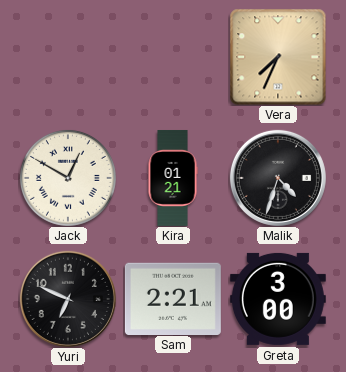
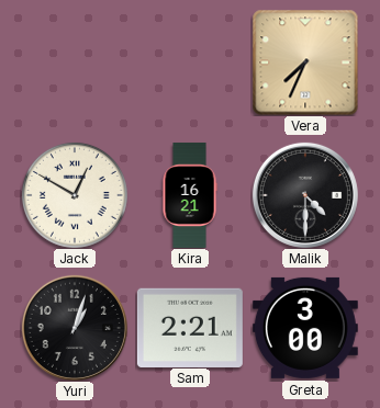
Kira: 01:21 -> 16:21 (190, 195)
Malik: 4:33 -> 4:30 (305, 195)
Yuri: 6:49 -> 1:03 (75, 328)
